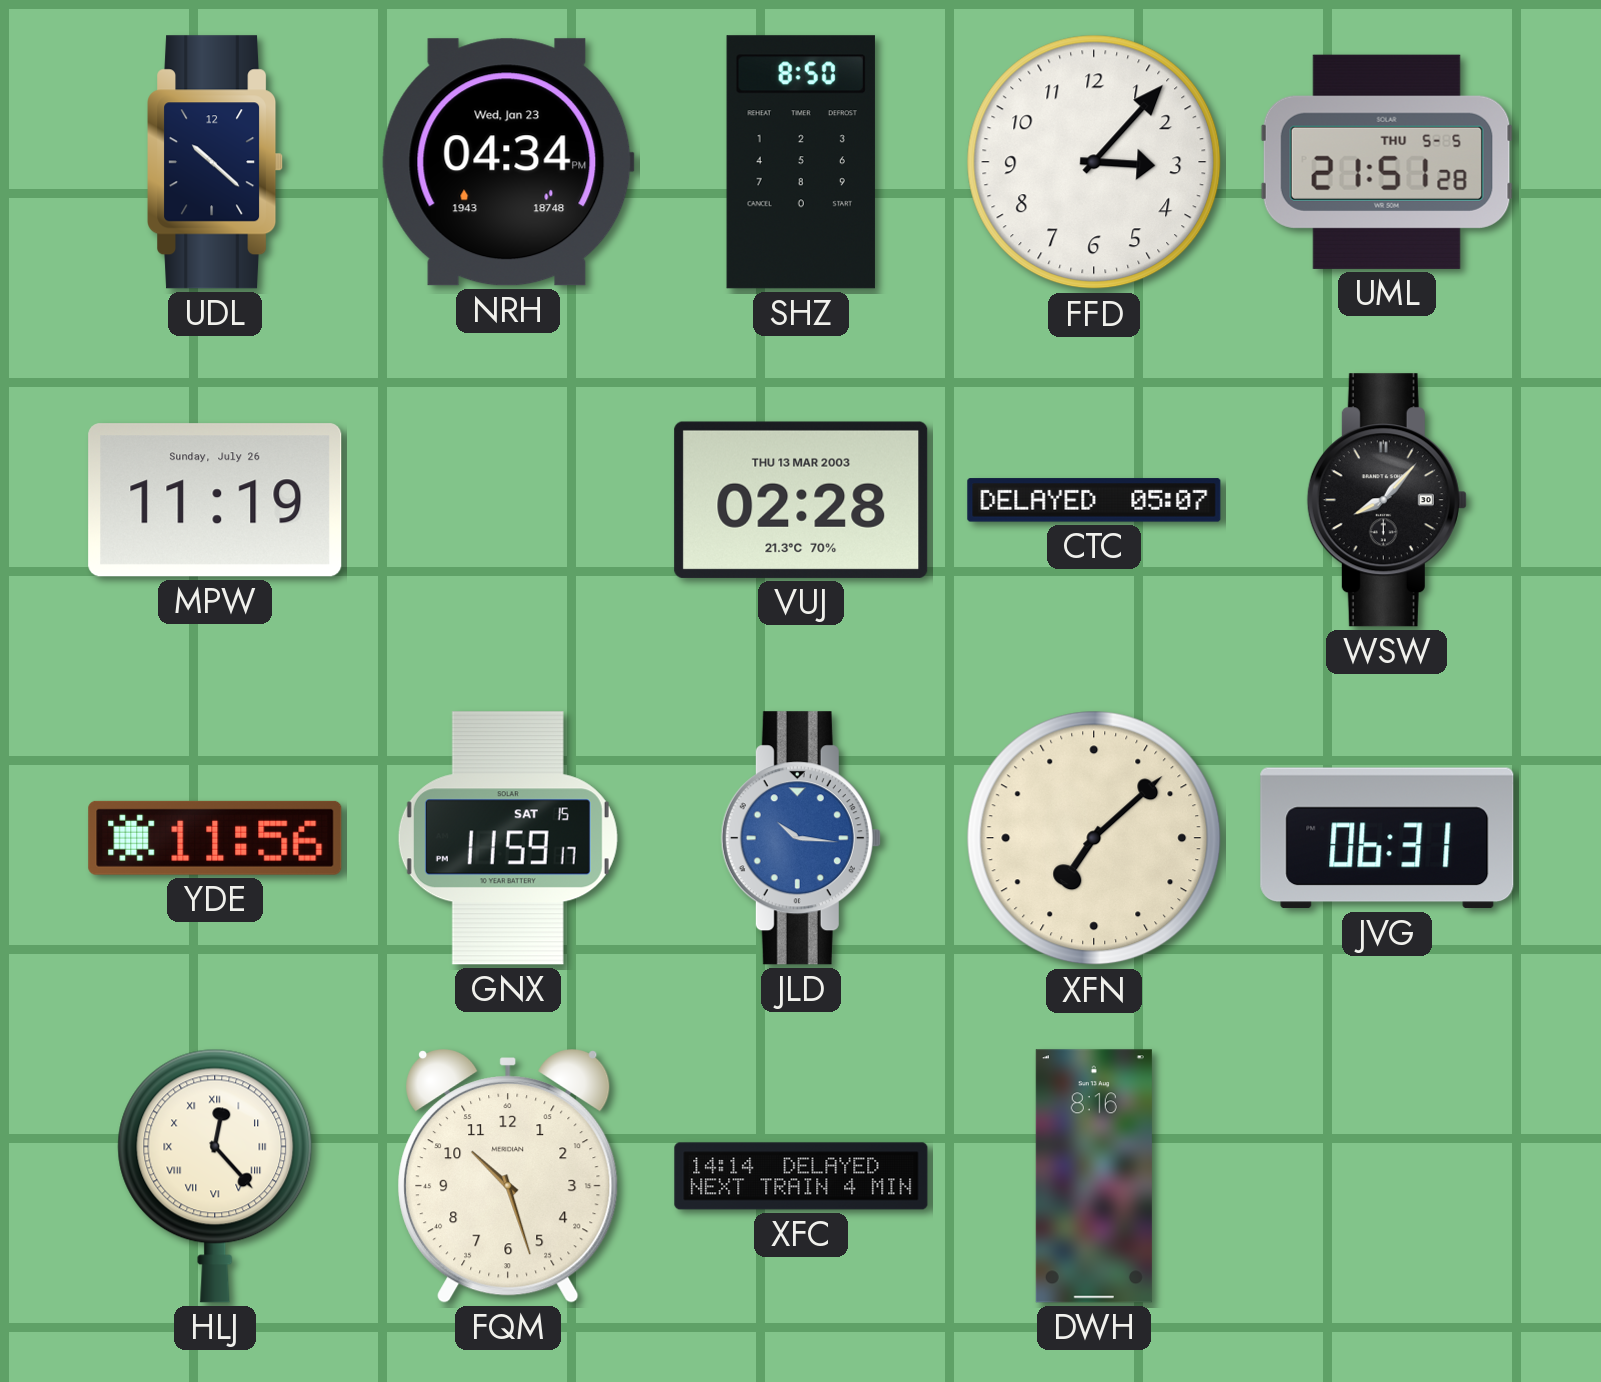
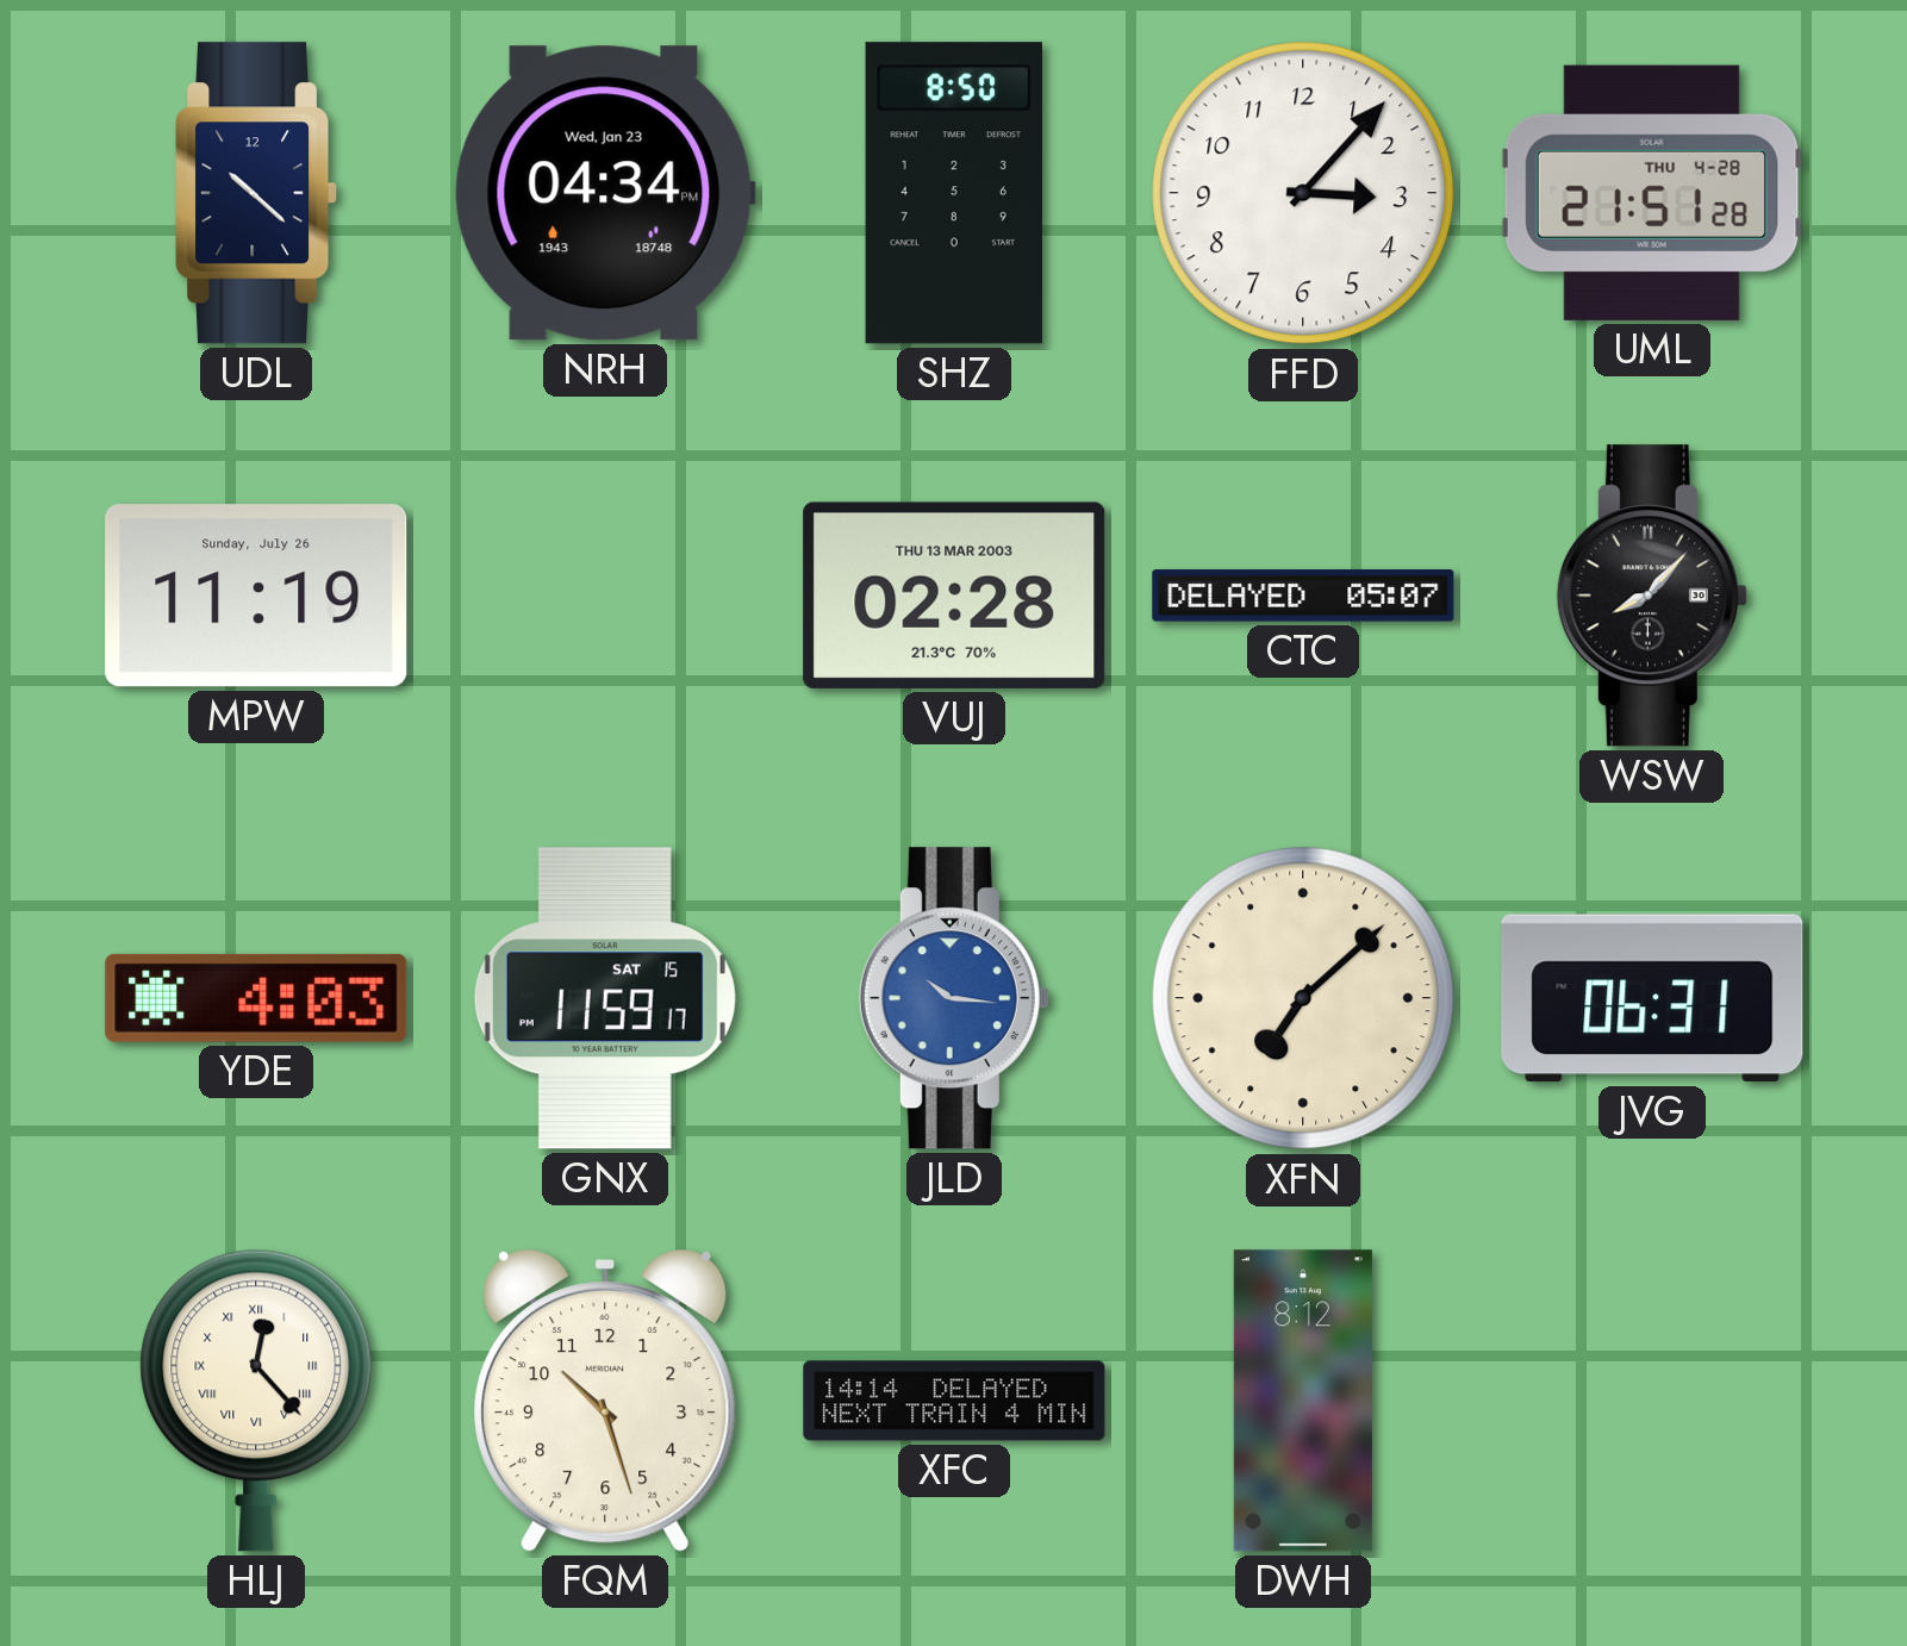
UML date: THU 5-5 -> THU 4-28 (1652, 193)
YDE: 11:56 -> 4:03 (256, 998)
DWH: 8:16 -> 8:12 (1303, 1401)
